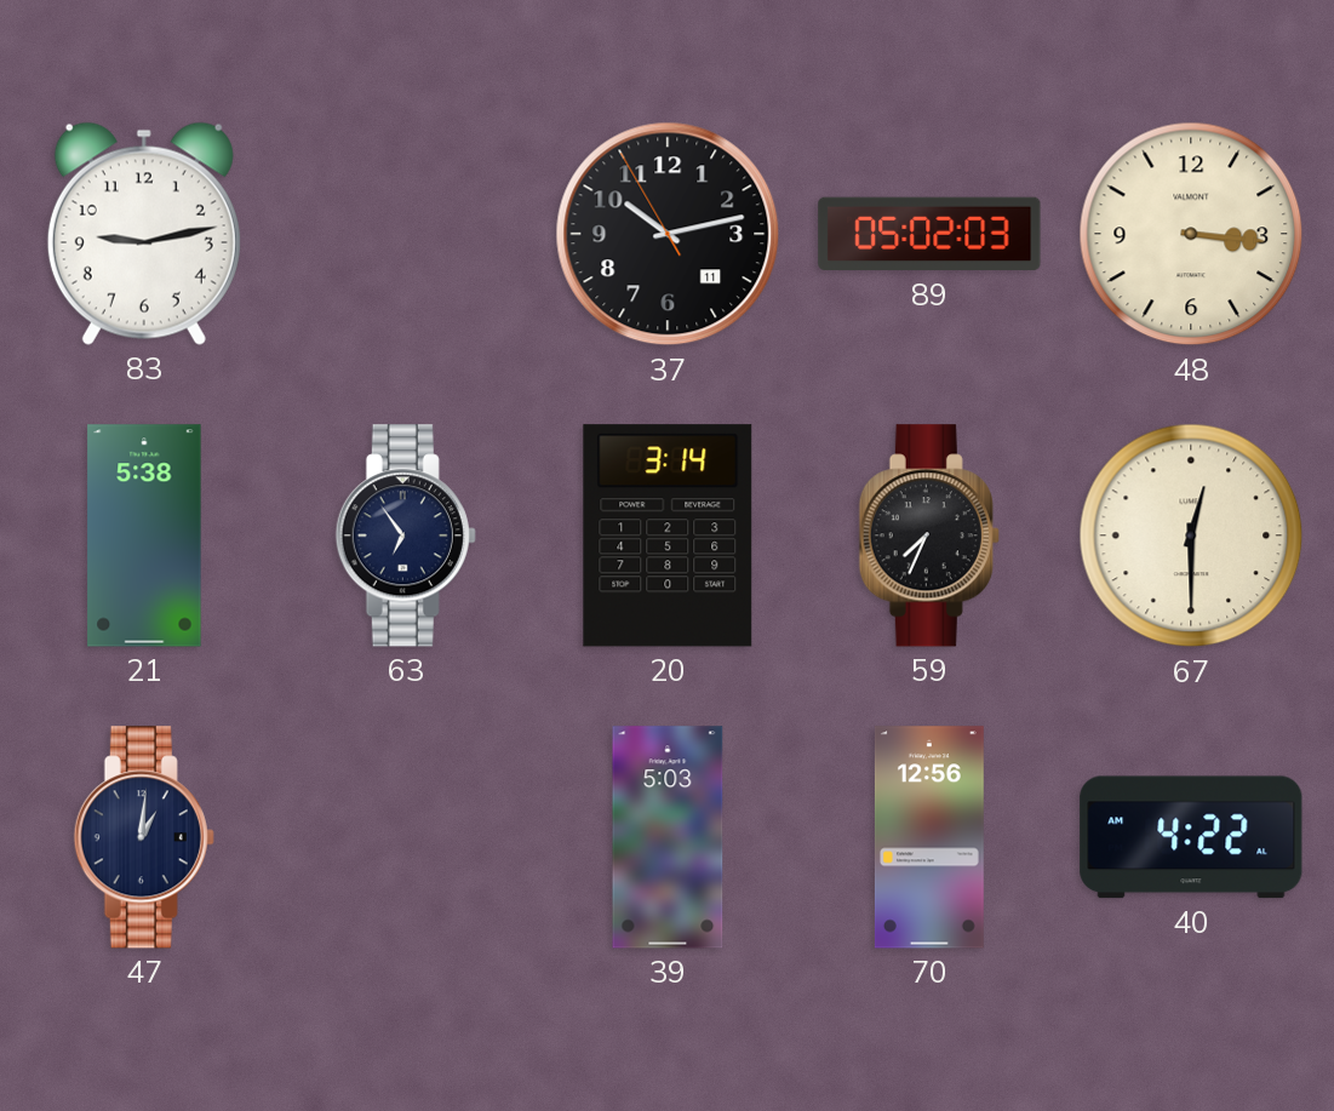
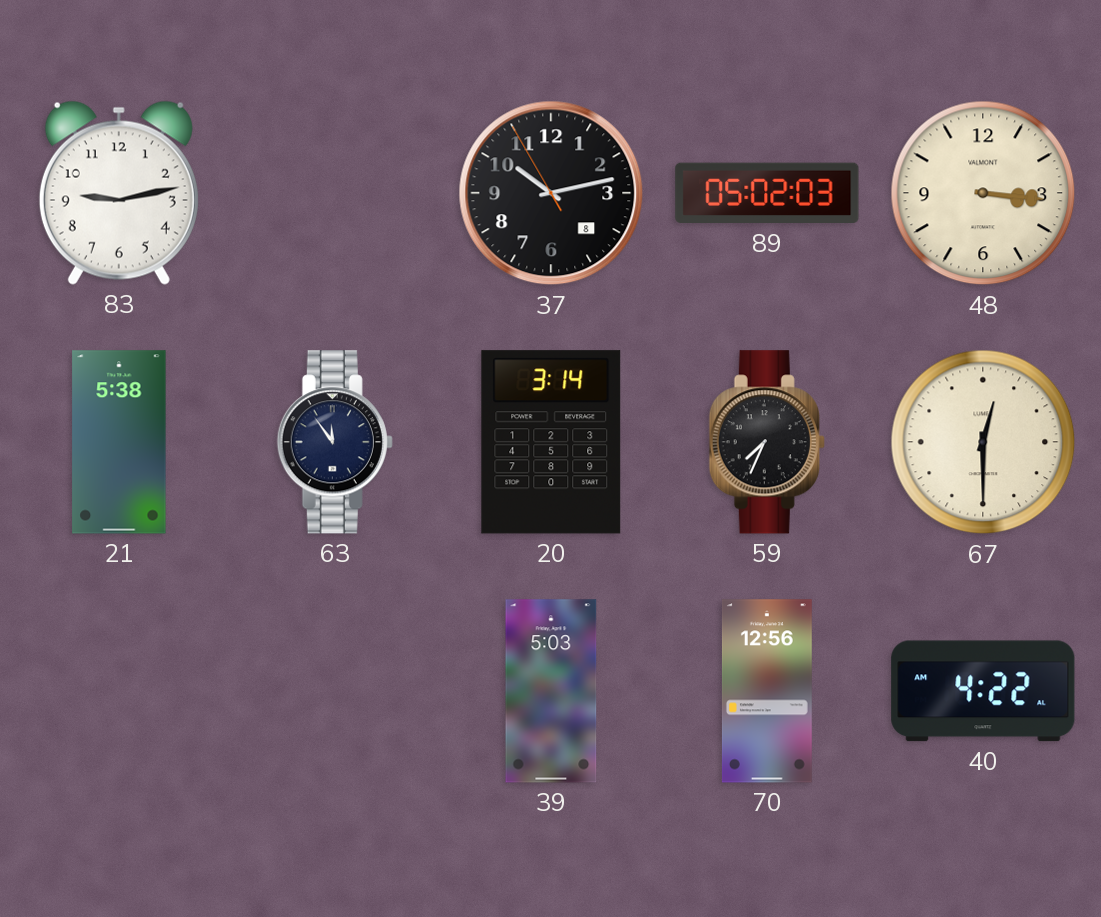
37 date: 11 -> 8 (551, 193)
63: 6:54 -> 11:54 (335, 442)
47: 1:01 -> none (144, 837)
